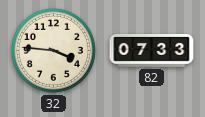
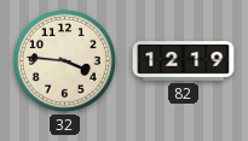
82: 07:33 -> 12:19 (184, 61)
